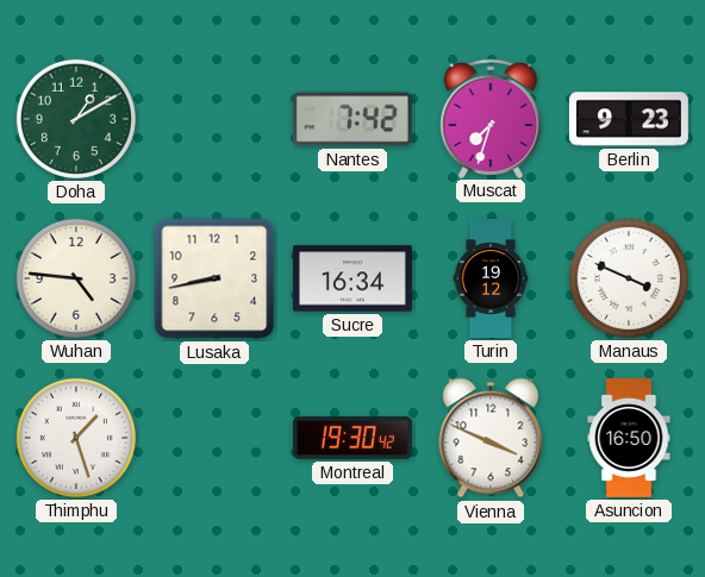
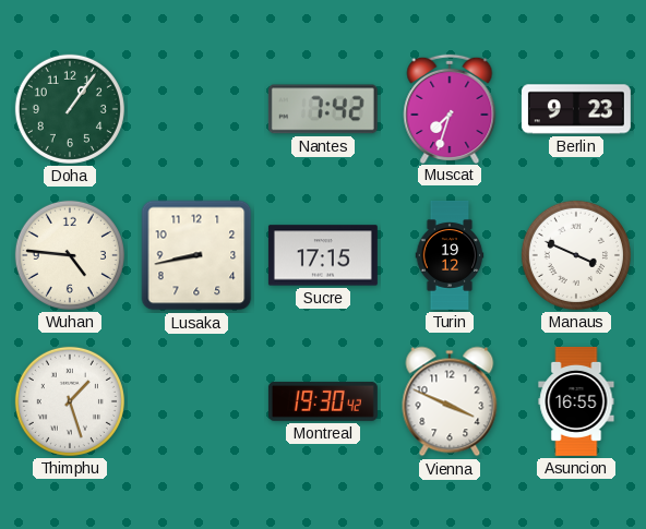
Doha: 1:10 -> 1:06 (70, 109)
Sucre: 16:34 -> 17:15 (323, 255)
Asuncion: 16:50 -> 16:55 (576, 401)
